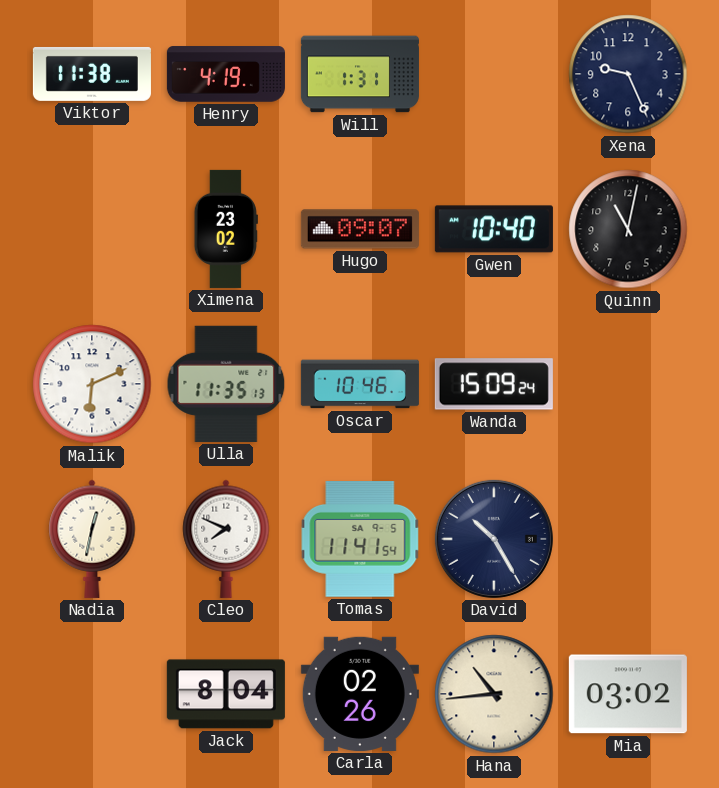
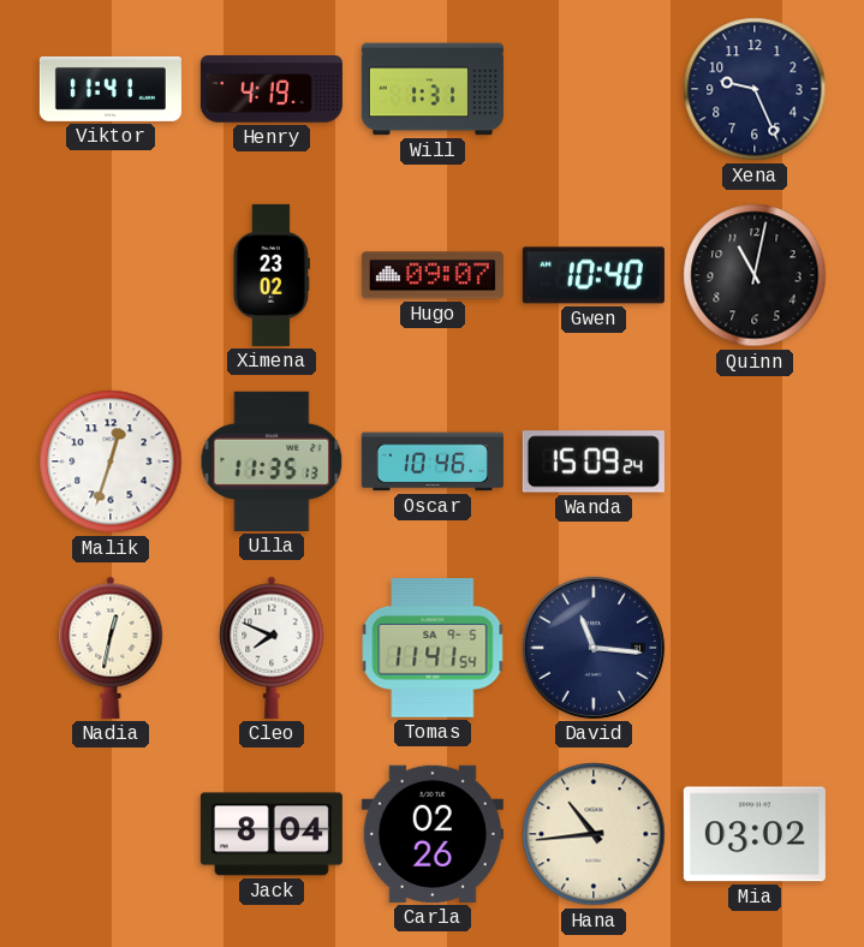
Viktor: 11:38 -> 11:41 (111, 89)
Malik: 6:11 -> 12:33 (111, 461)
David: 10:25 -> 11:16 (594, 648)
